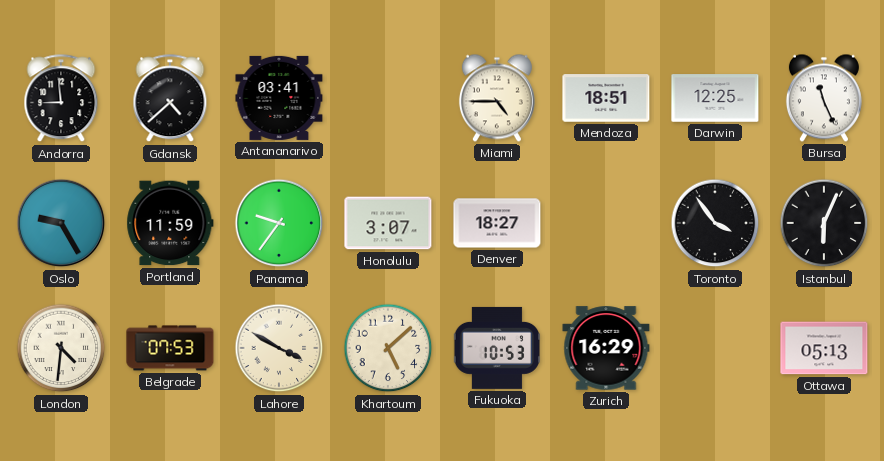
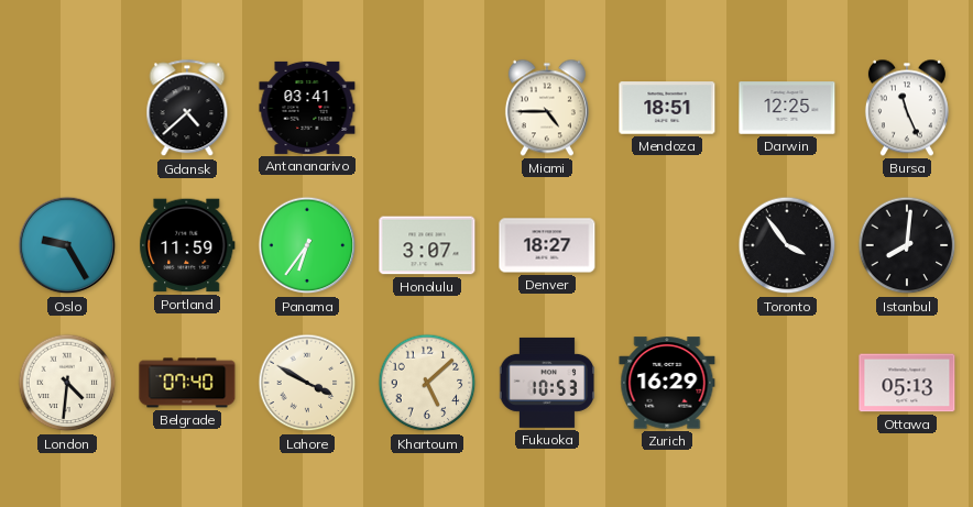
Andorra: 8:59 -> none (61, 99)
Panama: 9:36 -> 6:36 (307, 245)
Istanbul: 6:04 -> 8:01 (907, 245)
Belgrade: 07:53 -> 07:40 (187, 383)
